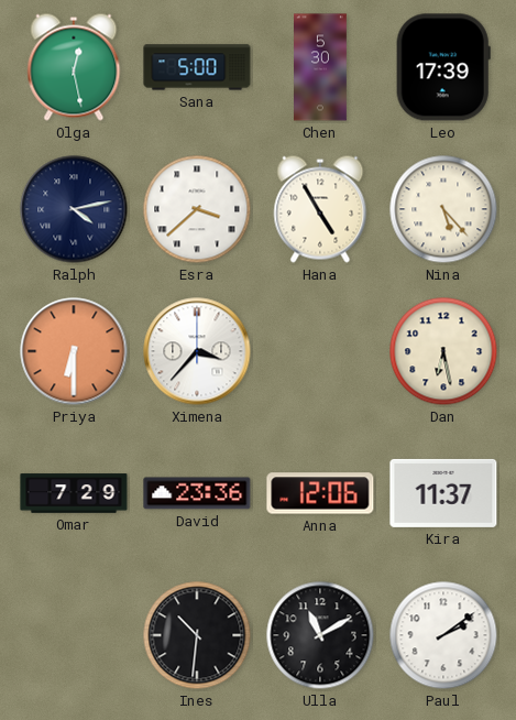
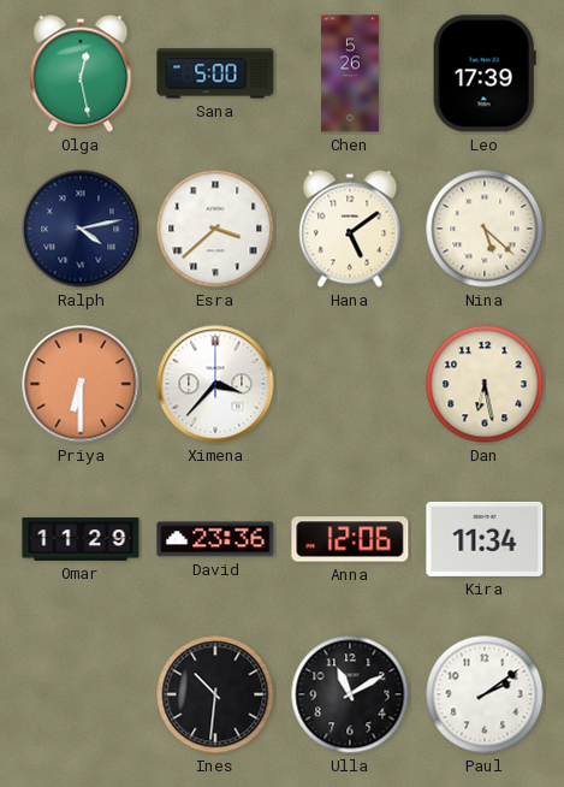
Chen: 5:30 -> 5:26 (351, 73)
Hana: 4:55 -> 5:09 (350, 229)
Nina: 5:23 -> 5:22 (485, 229)
Omar: 7:29 -> 11:29 (81, 539)
Kira: 11:37 -> 11:34 (485, 539)
